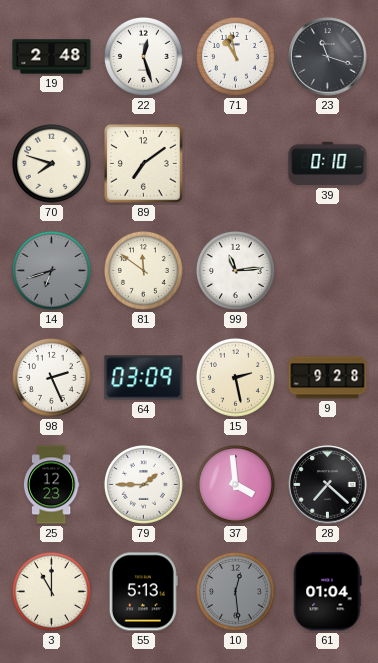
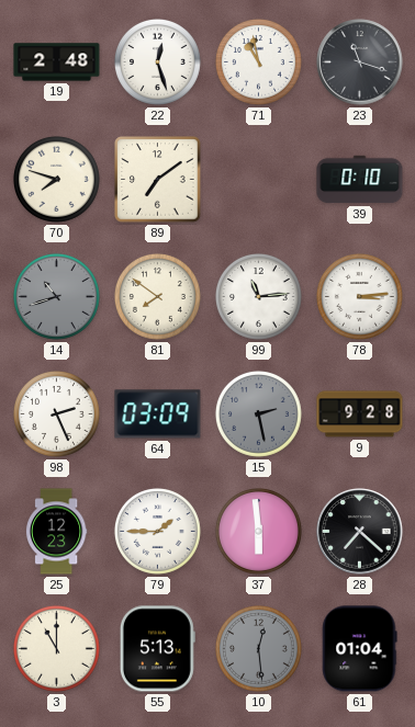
14: 6:42 -> 10:42 (56, 296)
81: 11:51 -> 7:51 (157, 296)
78: none -> 3:14 (359, 296)
15 dial: cream -> grey (258, 413)
37: 3:59 -> 5:59 (258, 531)
